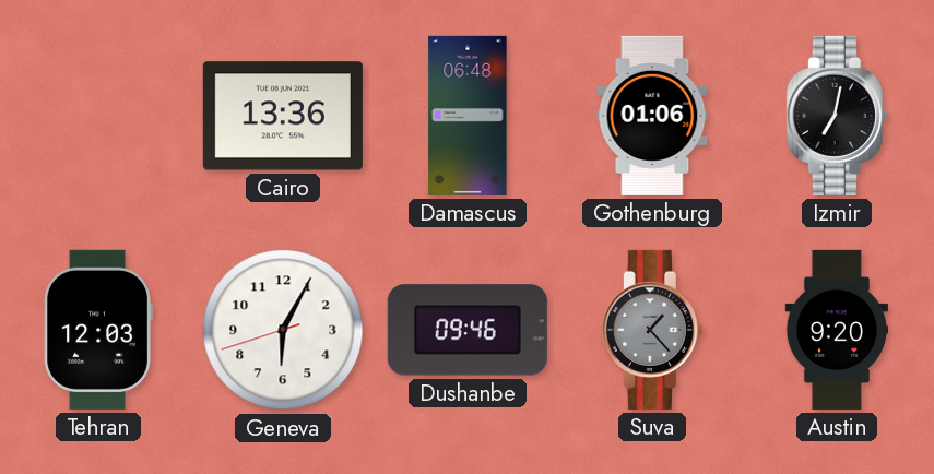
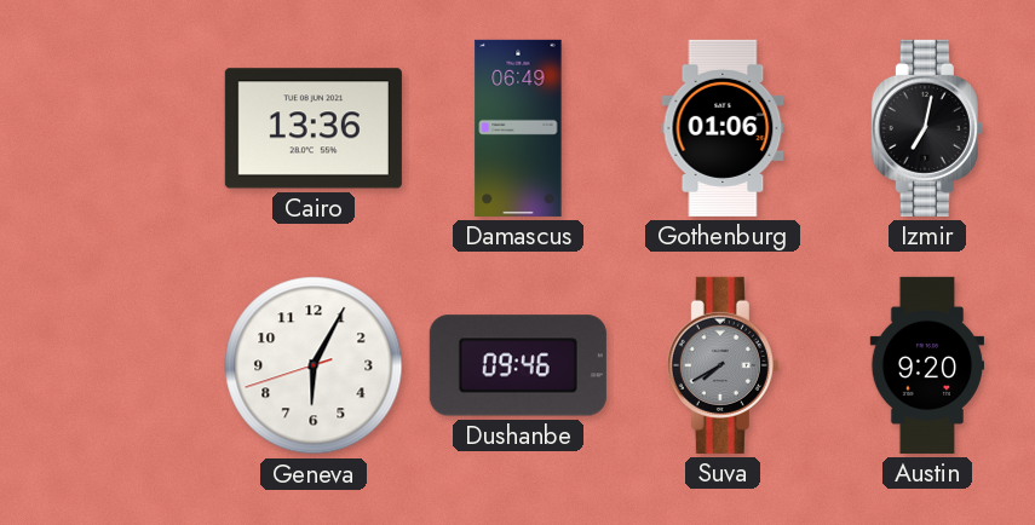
Damascus: 06:48 -> 06:49 (518, 128)
Tehran: 12:03 -> none (98, 330)
Suva: 1:23 -> 7:40 (723, 365)
